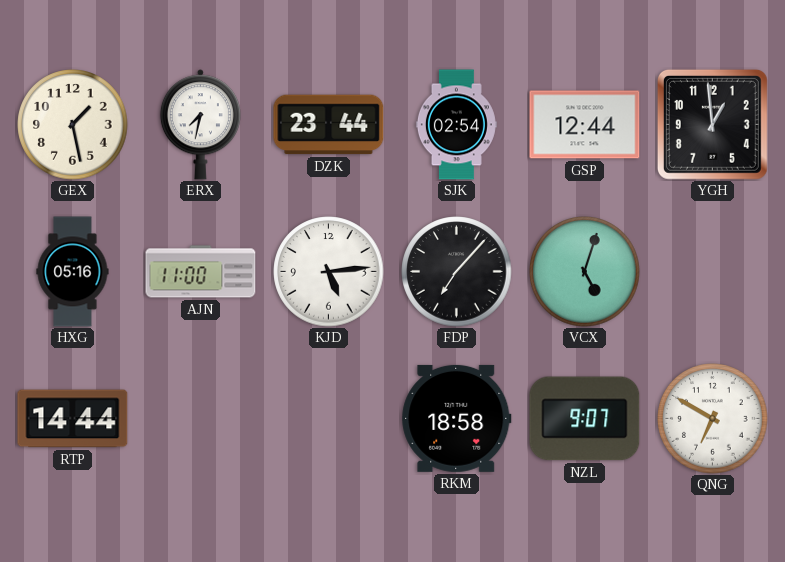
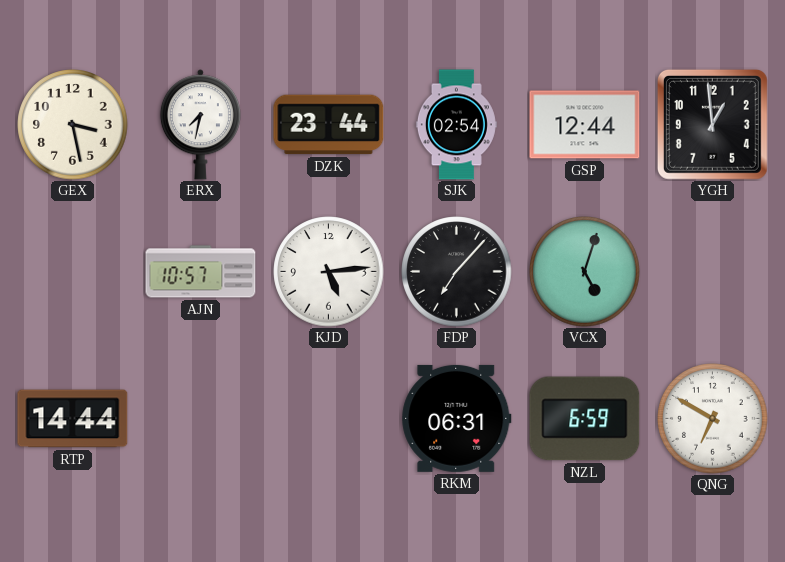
GEX: 1:28 -> 3:28 (73, 125)
HXG: 05:16 -> none (73, 272)
AJN: 11:00 -> 10:57 (201, 272)
RKM: 18:58 -> 06:31 (457, 418)
NZL: 9:07 -> 6:59 (585, 419)
